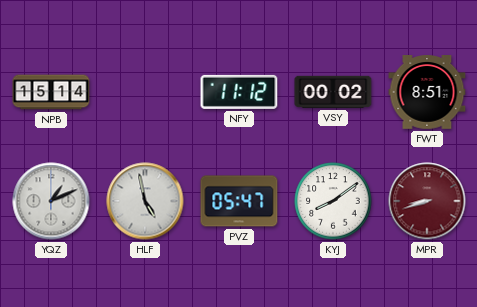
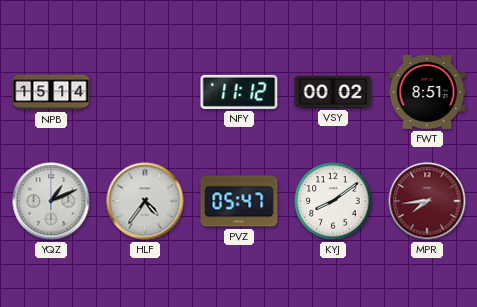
HLF: 4:58 -> 4:36 (145, 201)
MPR: 8:42 -> 7:44 (427, 201)
